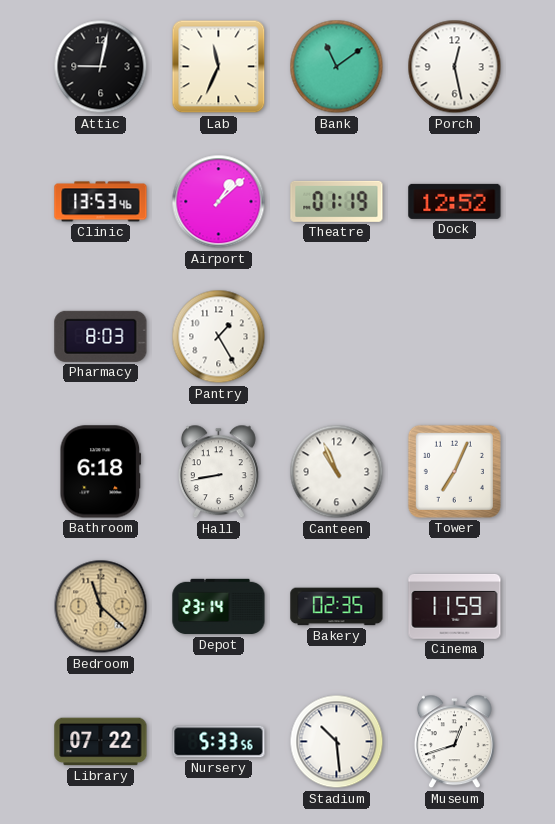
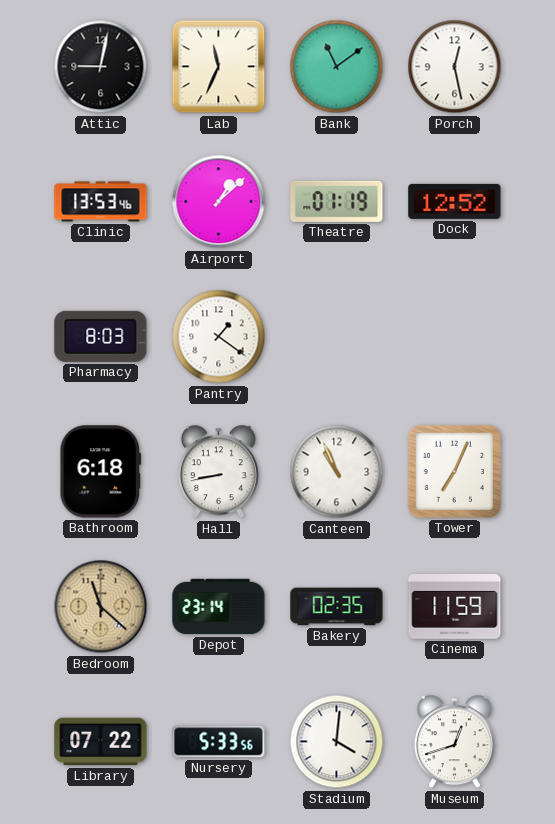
Pantry: 1:25 -> 1:21 (219, 337)
Stadium: 10:29 -> 4:01 (337, 742)
